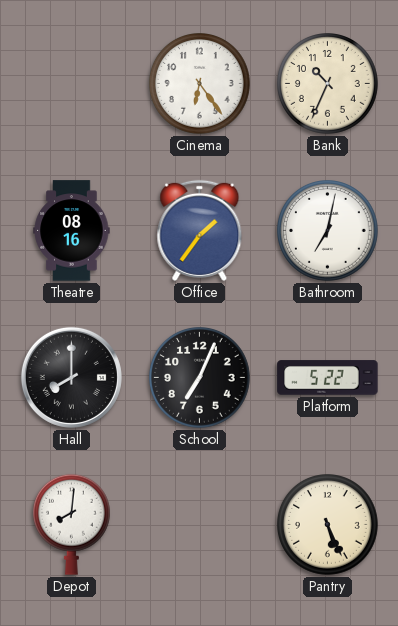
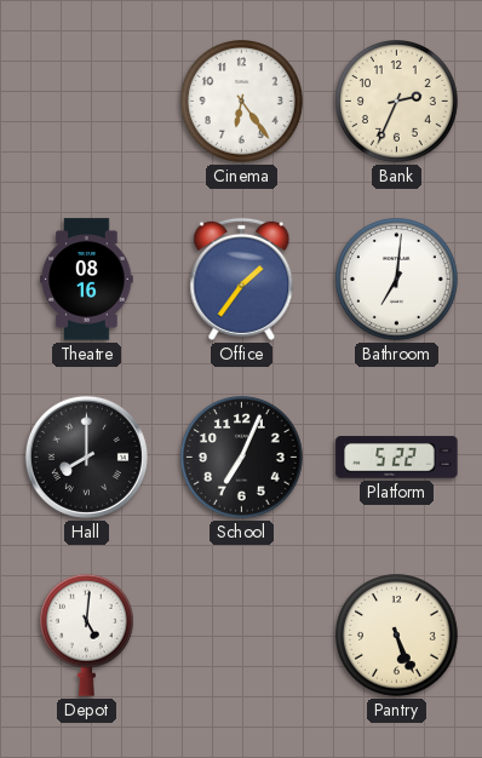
Bank: 10:34 -> 2:34 (397, 102)
Bathroom: 7:02 -> 7:01 (397, 280)
Depot: 8:01 -> 5:01 (86, 634)
